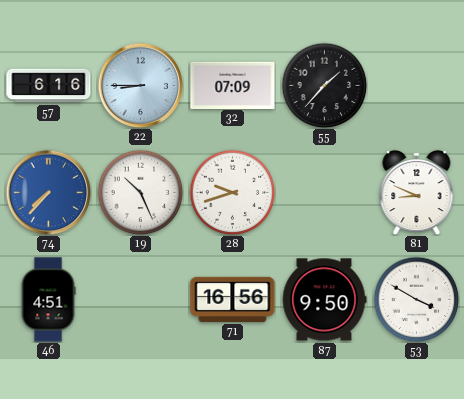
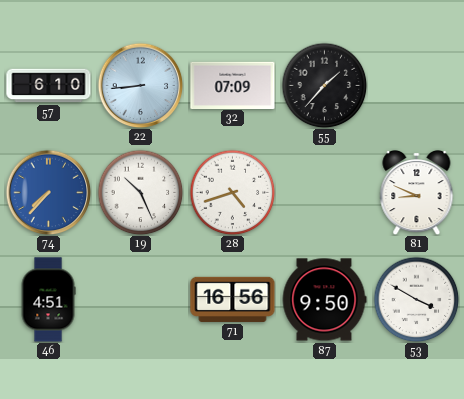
57: 6:16 -> 6:10 (49, 86)
22: 8:45 -> 8:44 (140, 85)
28: 9:42 -> 4:42 (232, 192)
